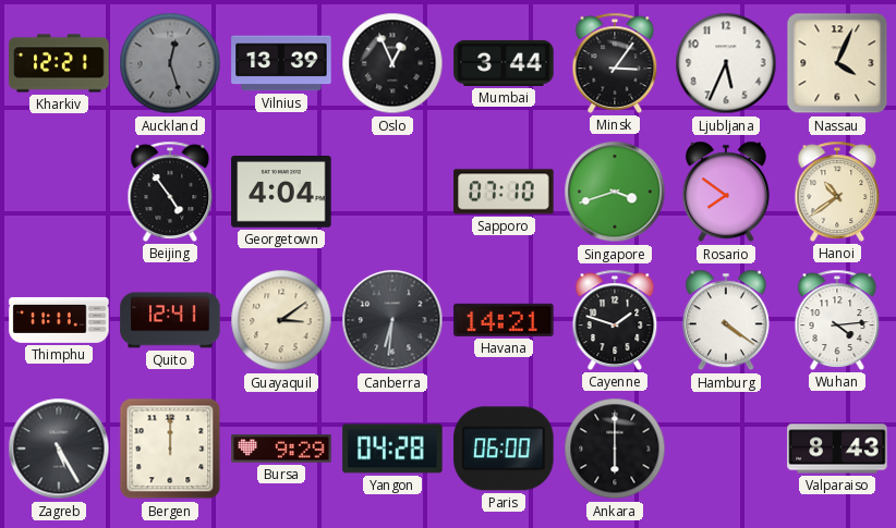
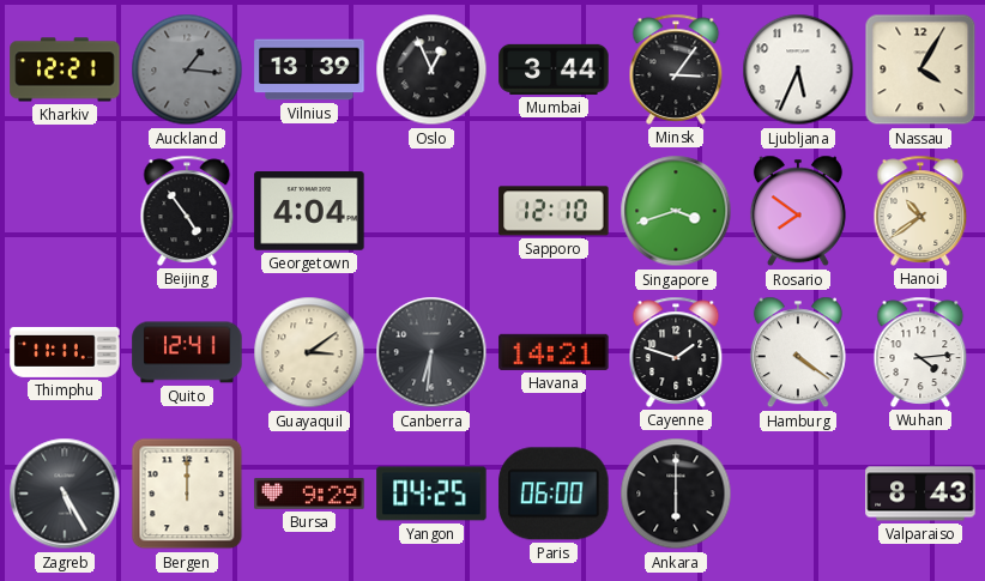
Auckland: 12:27 -> 1:16 (187, 69)
Nassau: 4:04 -> 4:05 (920, 69)
Sapporo: 07:10 -> 12:10 (554, 211)
Yangon: 04:28 -> 04:25 (431, 494)
